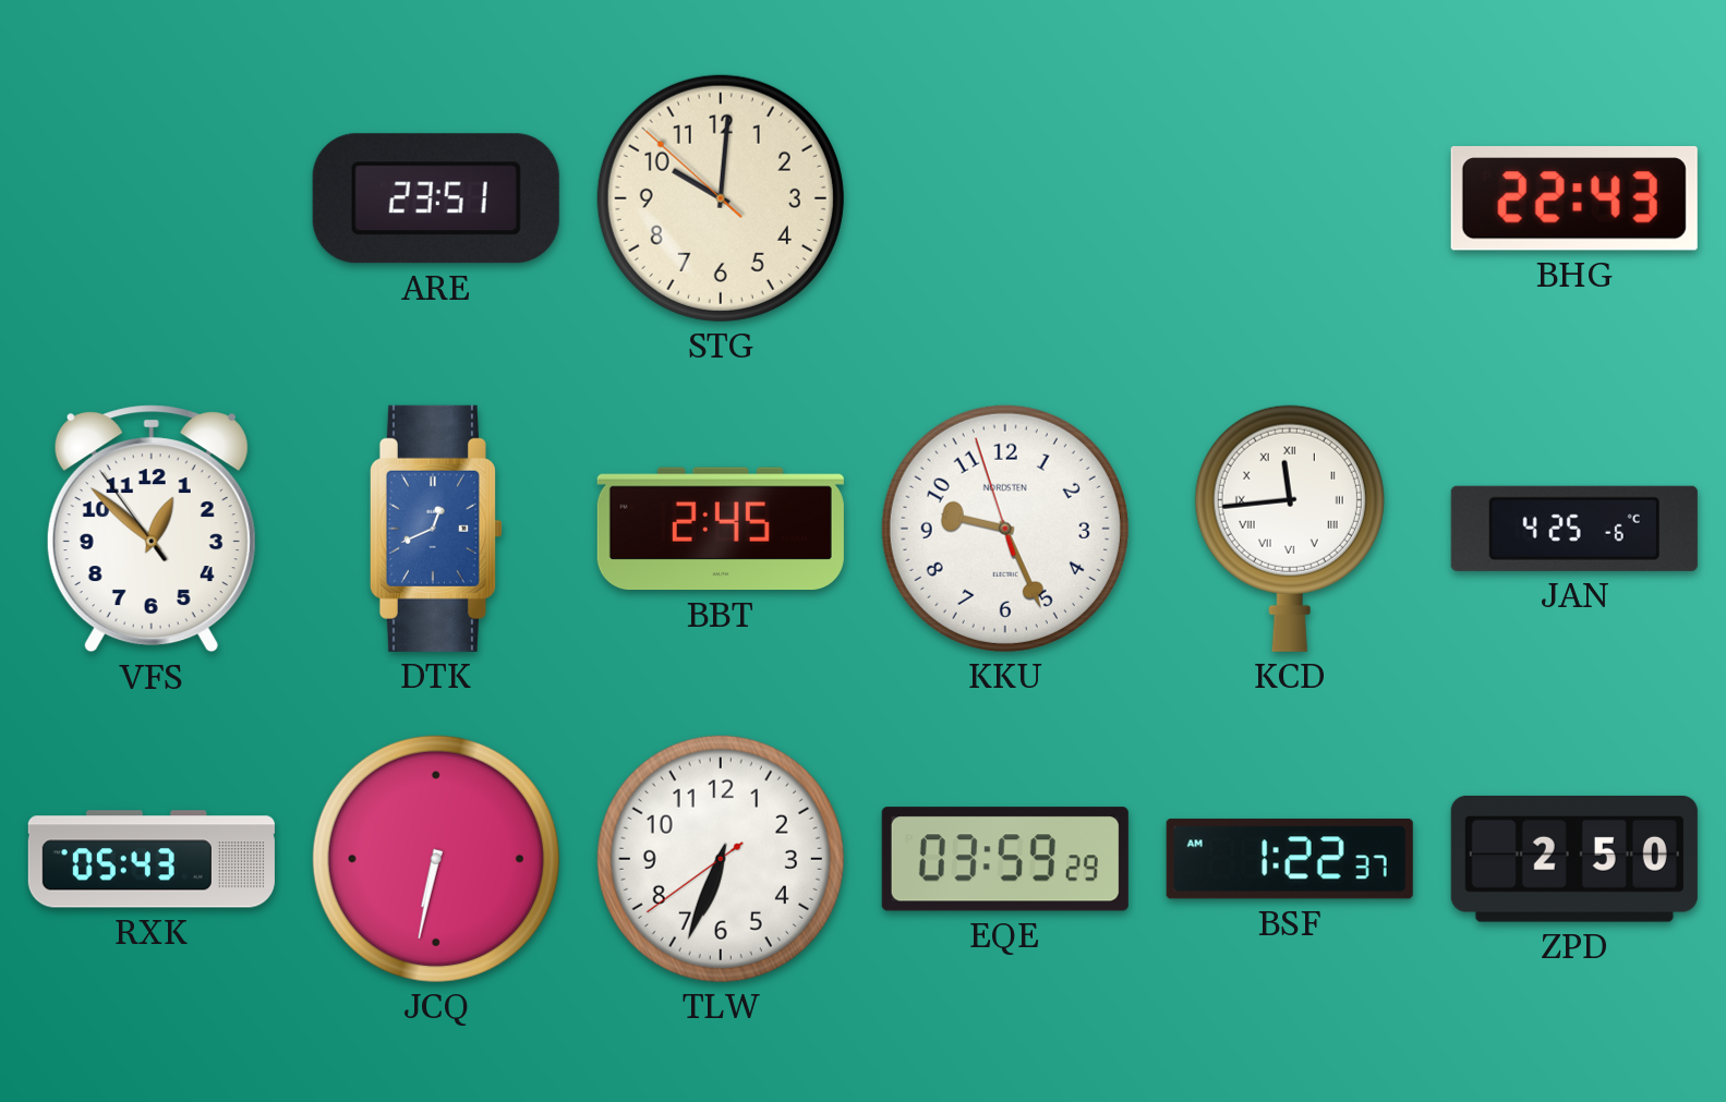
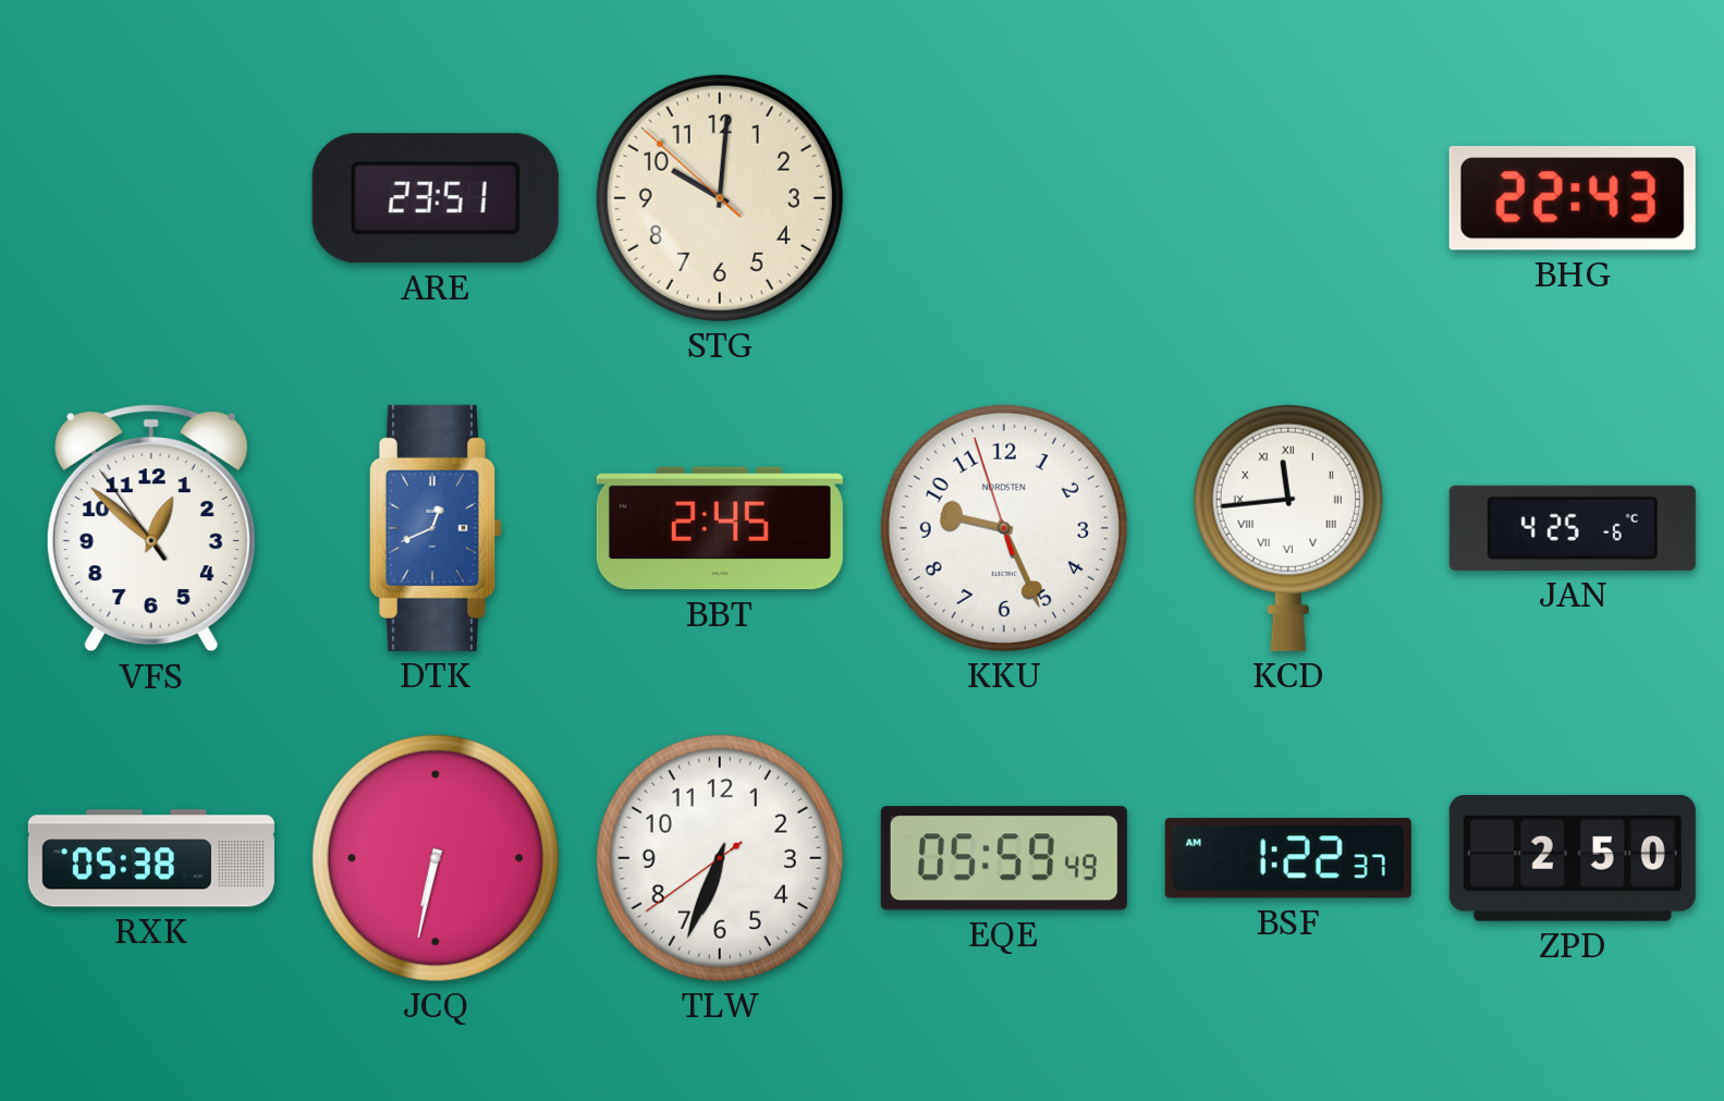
RXK: 05:43 -> 05:38 (151, 858)
EQE: 03:59 -> 05:59 (1004, 858)
